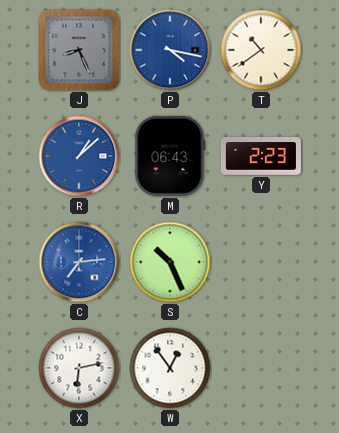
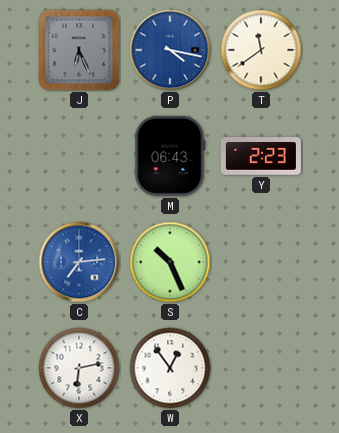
J: 8:26 -> 6:26 (79, 50)
T: 10:39 -> 11:39 (261, 50)
R: 1:08 -> none (79, 156)
